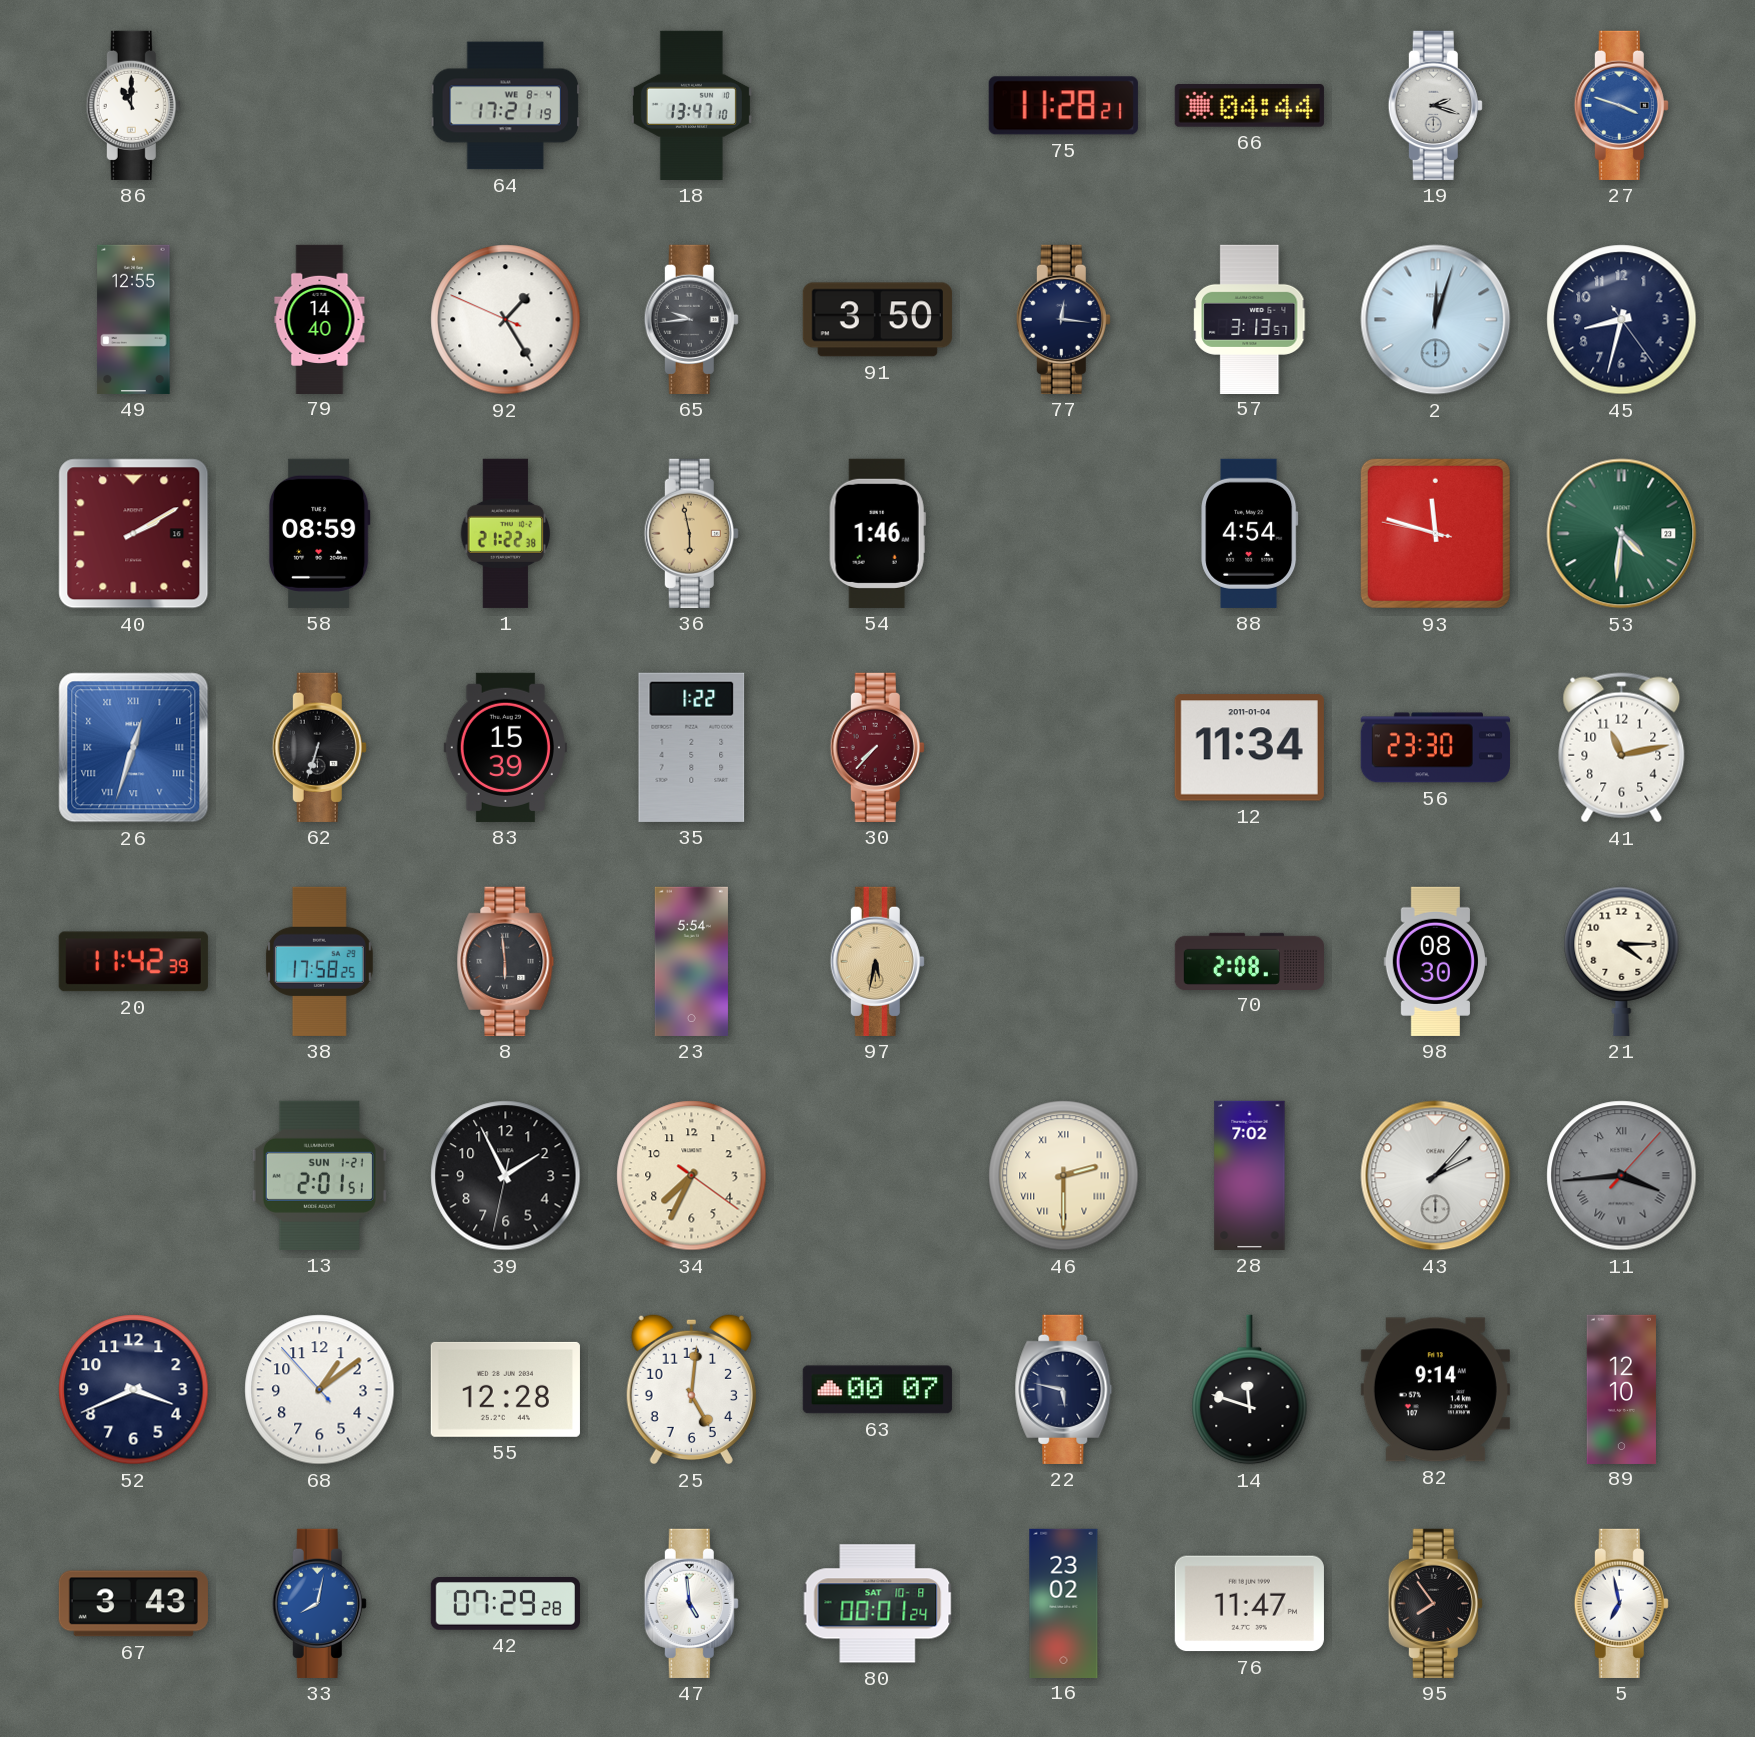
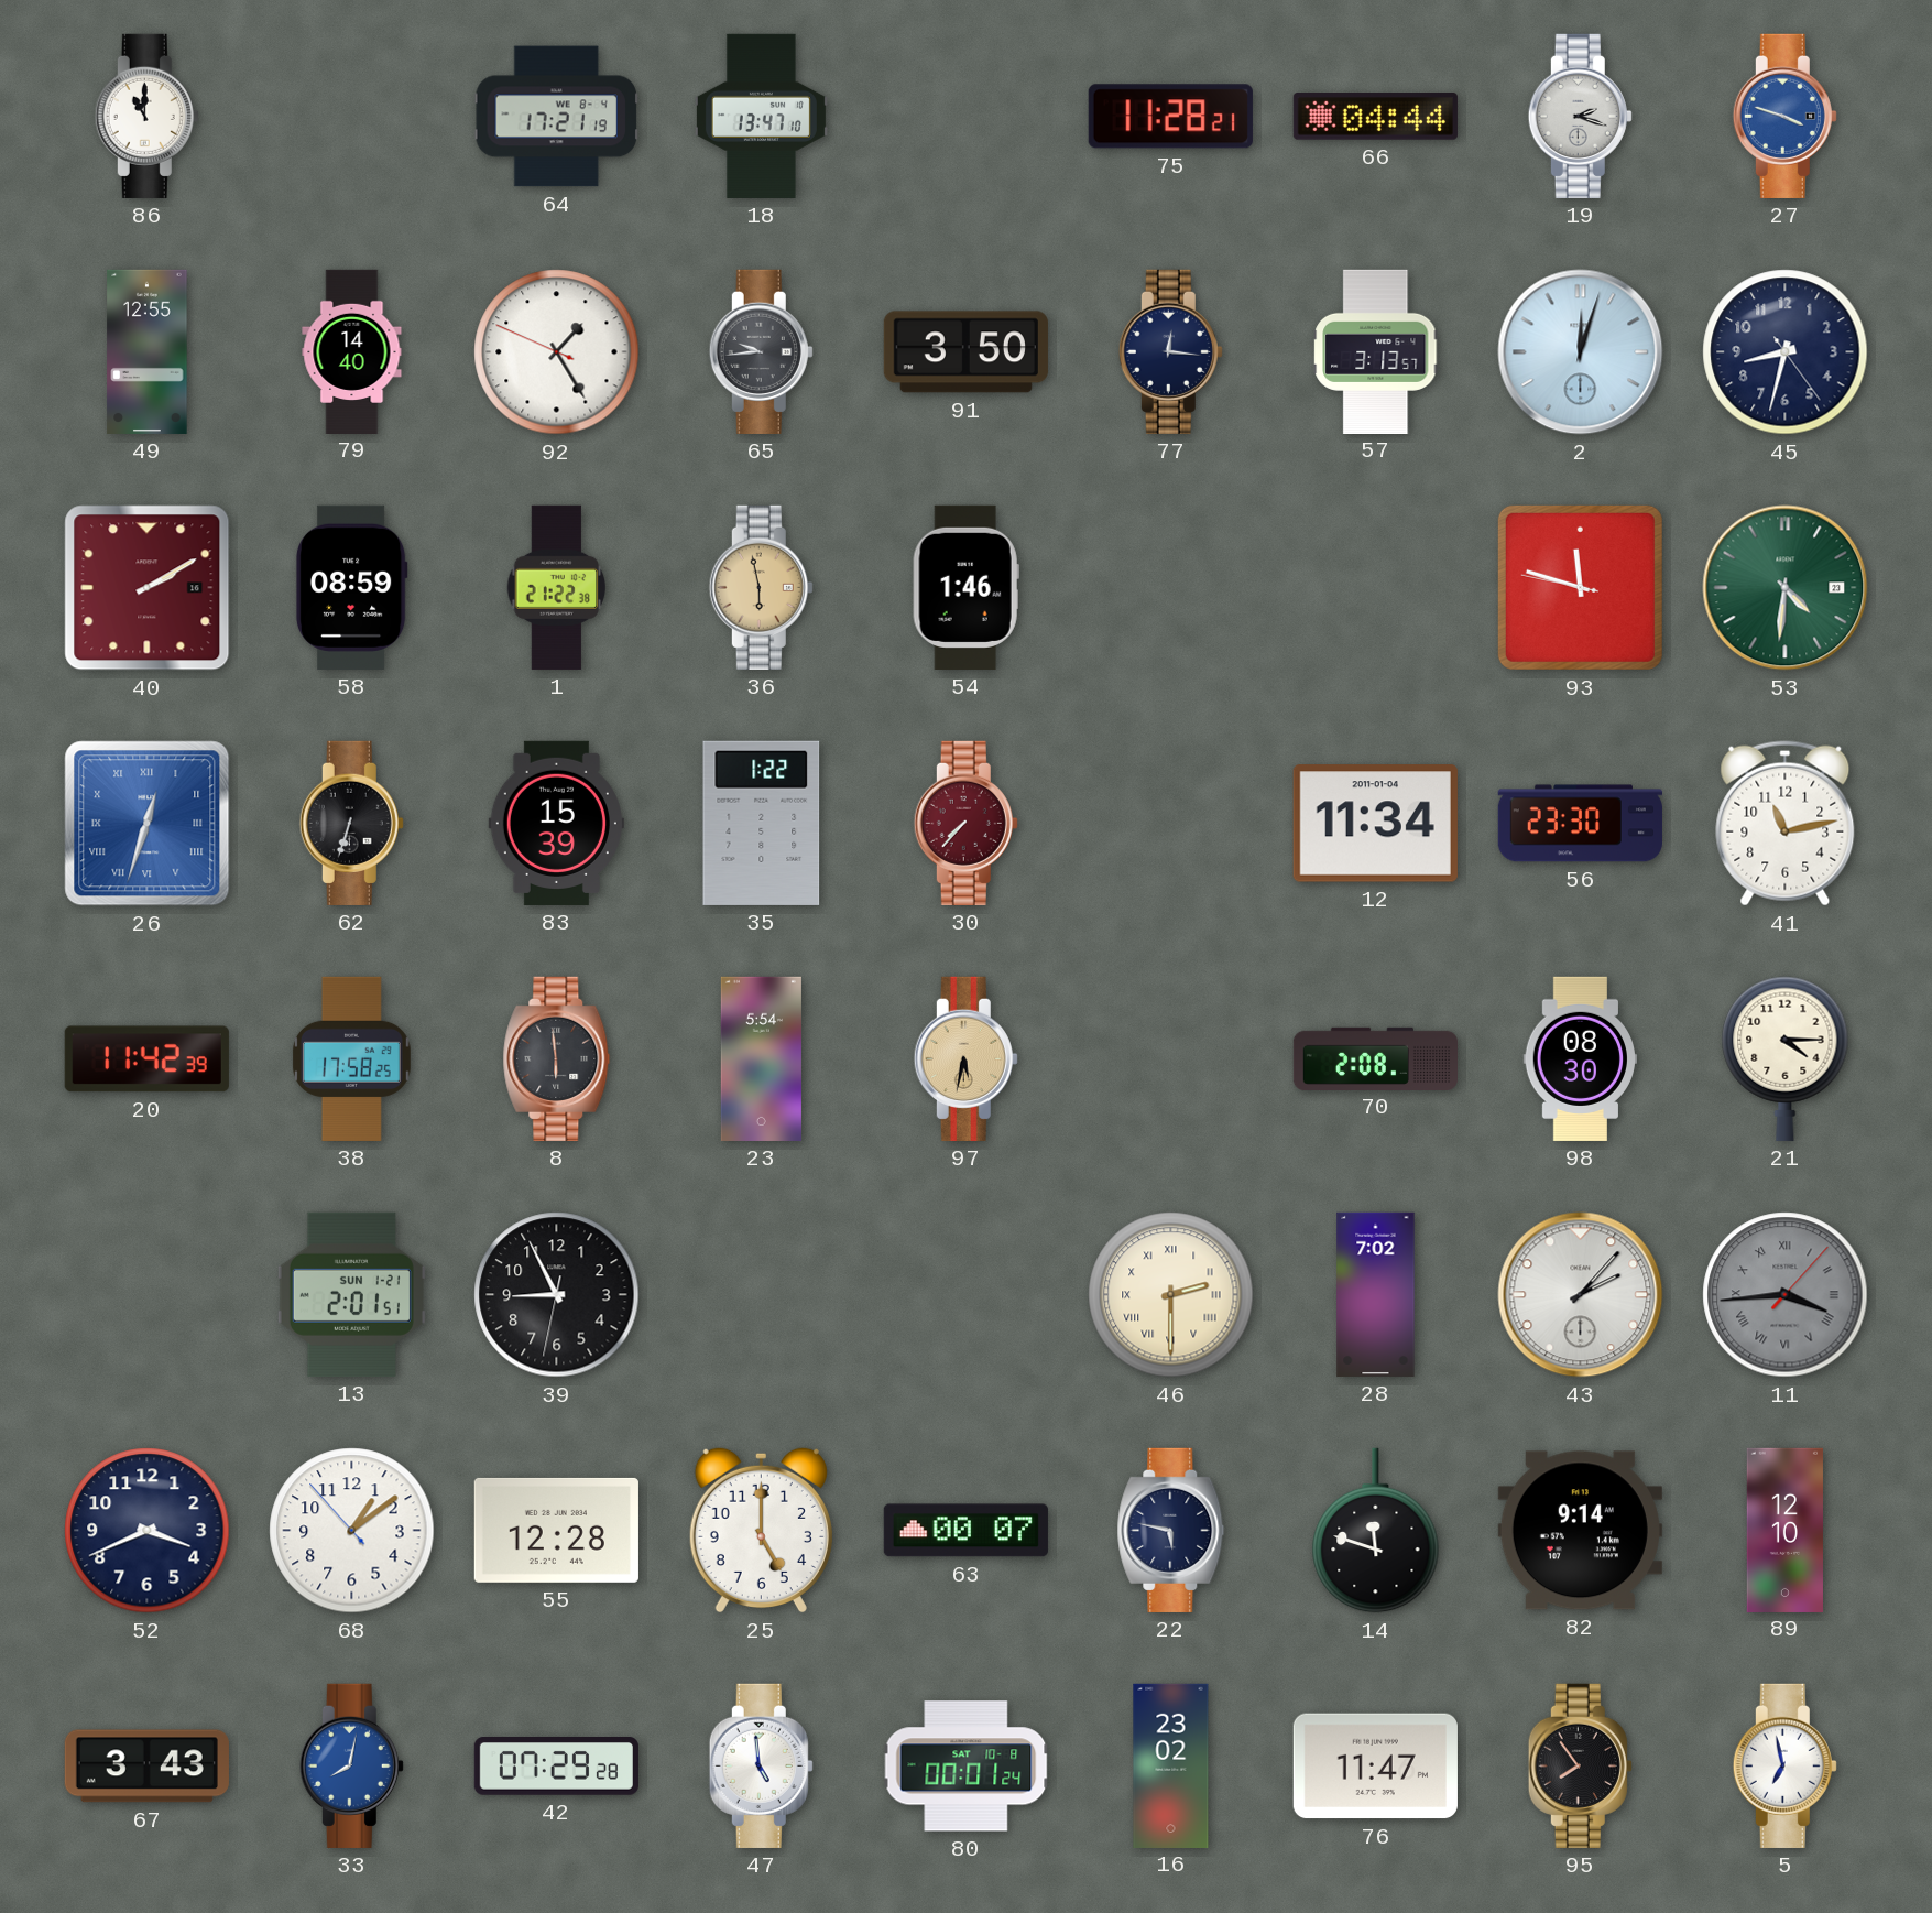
88: 4:54 -> none (1250, 533)
39: 1:55 -> 8:55 (557, 1295)
34: 7:34 -> none (692, 1176)
25: 5:01 -> 5:00 (761, 1530)
